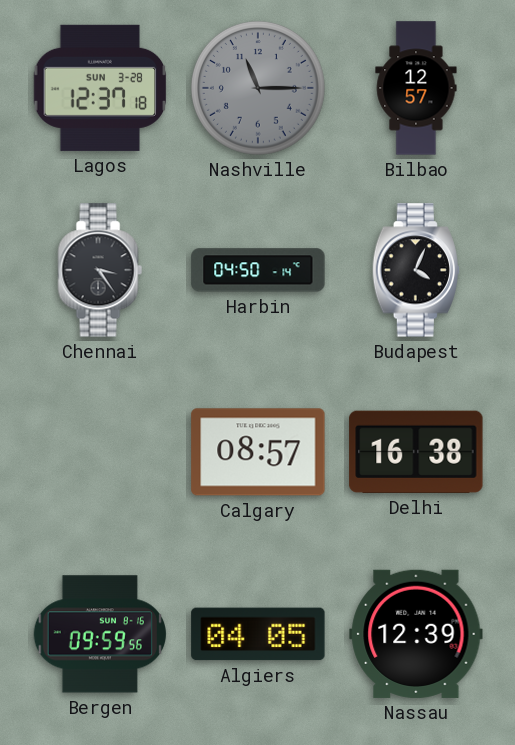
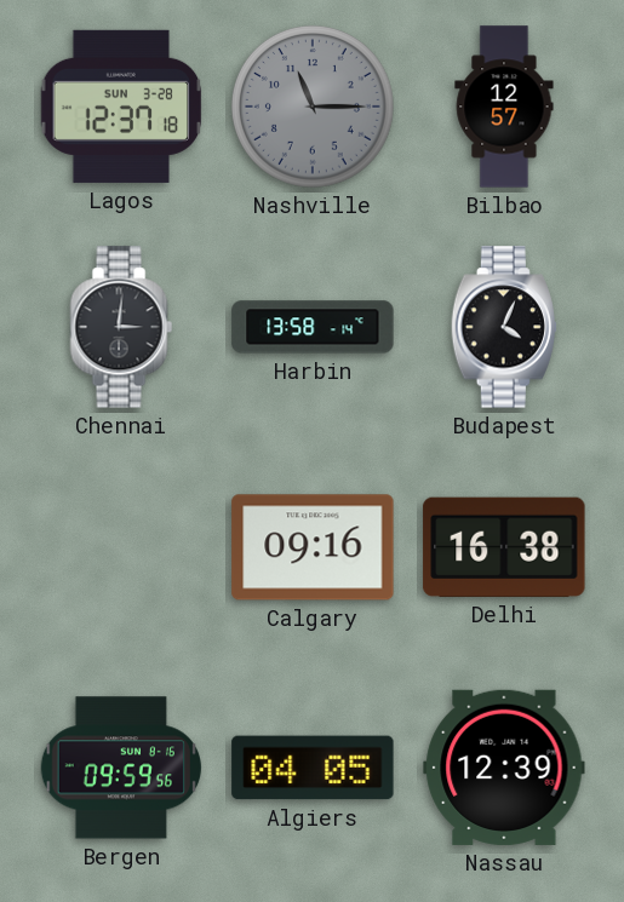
Chennai: 3:24 -> 3:01 (121, 327)
Harbin: 04:50 -> 13:58 (313, 327)
Calgary: 08:57 -> 09:16 (313, 547)
